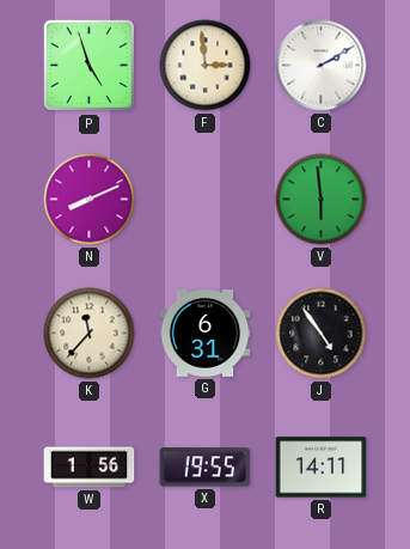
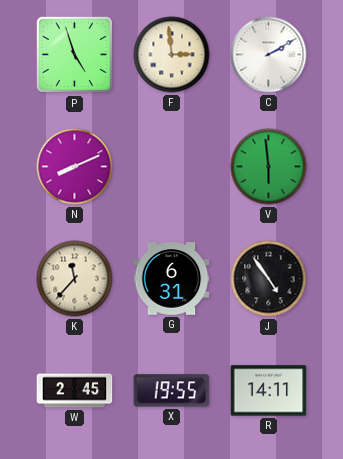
W: 1:56 -> 2:45 (75, 391)
